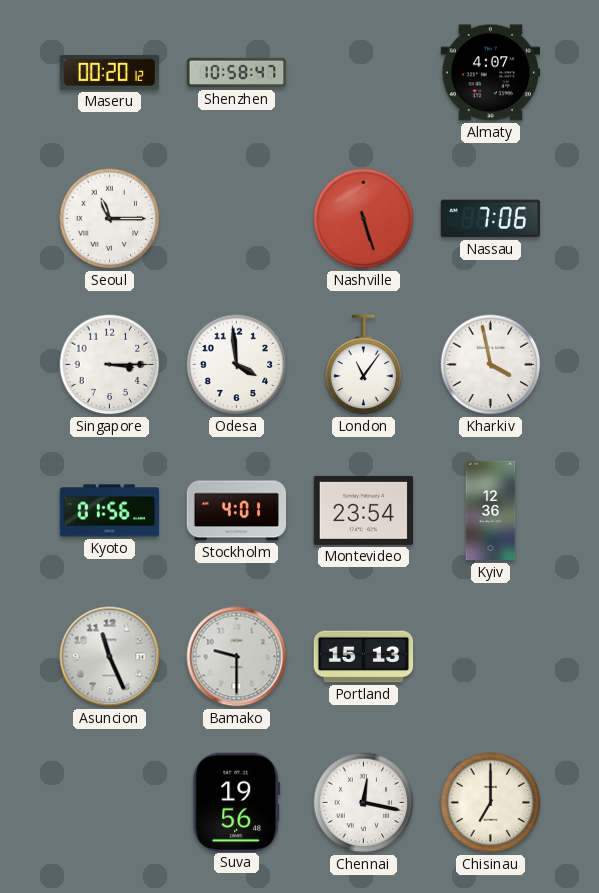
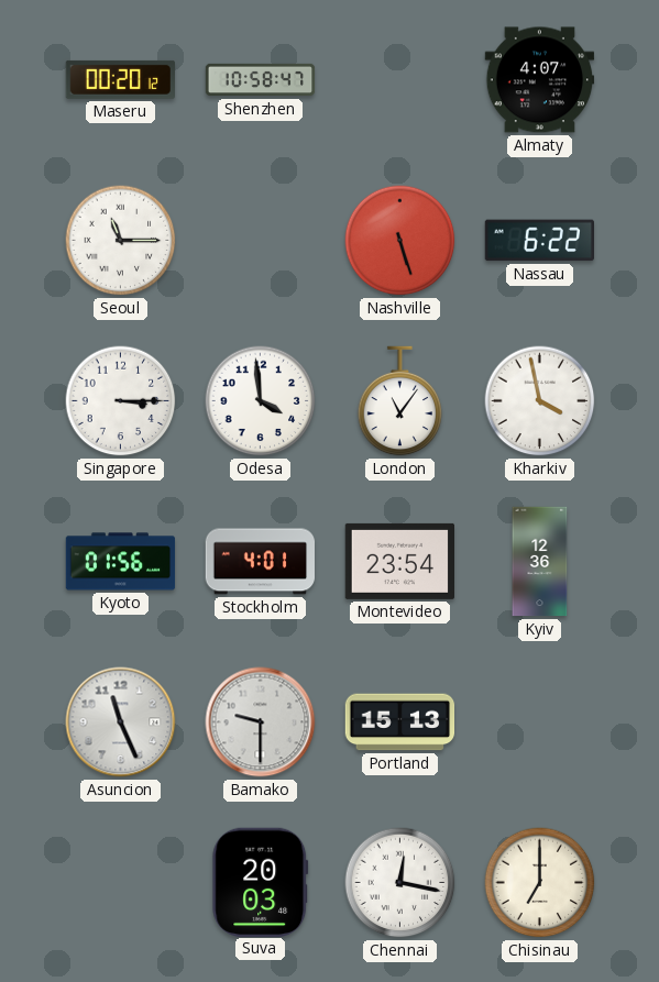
Nassau: 7:06 -> 6:22 (539, 241)
Suva: 19:56 -> 20:03 (261, 882)
